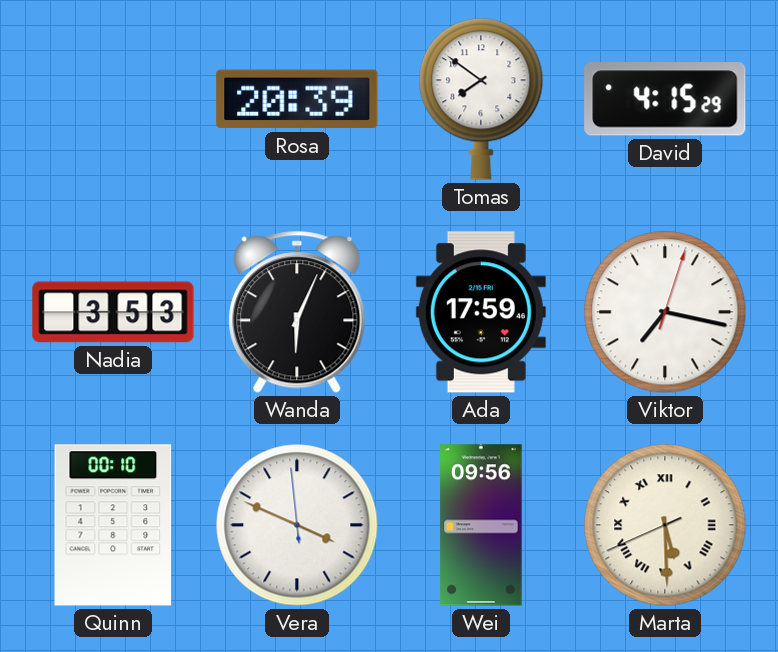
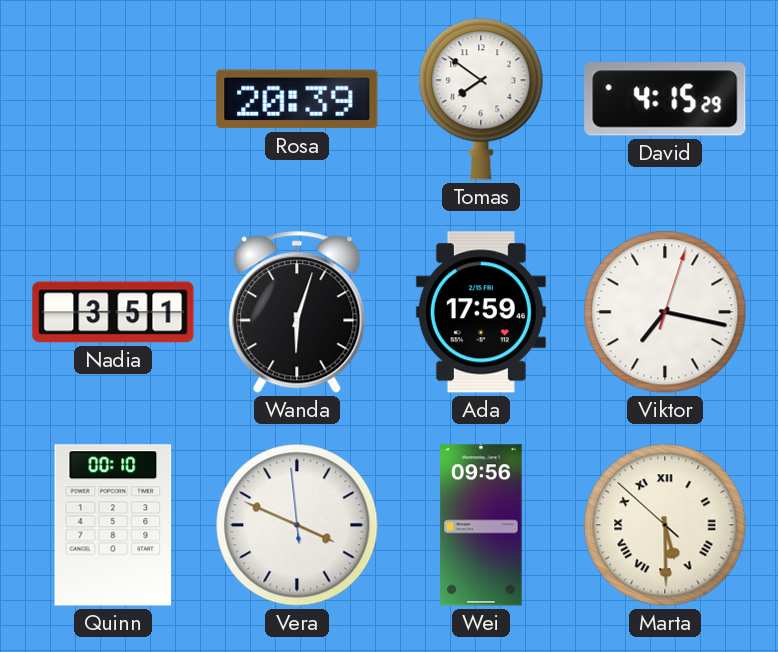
Nadia: 3:53 -> 3:51 (113, 312)
Wanda: 6:04 -> 6:03 (297, 312)
Marta: 5:29:41 -> 5:29:52 (665, 525)
